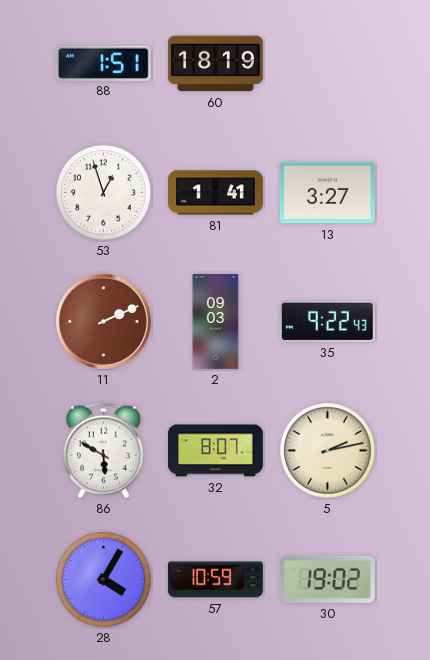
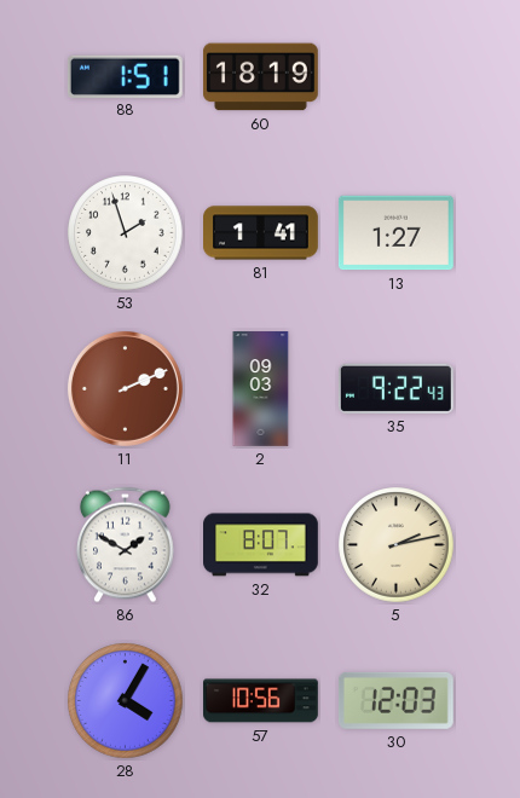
53: 12:57 -> 1:57 (126, 233)
13: 3:27 -> 1:27 (397, 233)
86: 5:50 -> 1:50 (125, 545)
57: 10:59 -> 10:56 (260, 701)
30: 19:02 -> 12:03 (395, 700)
